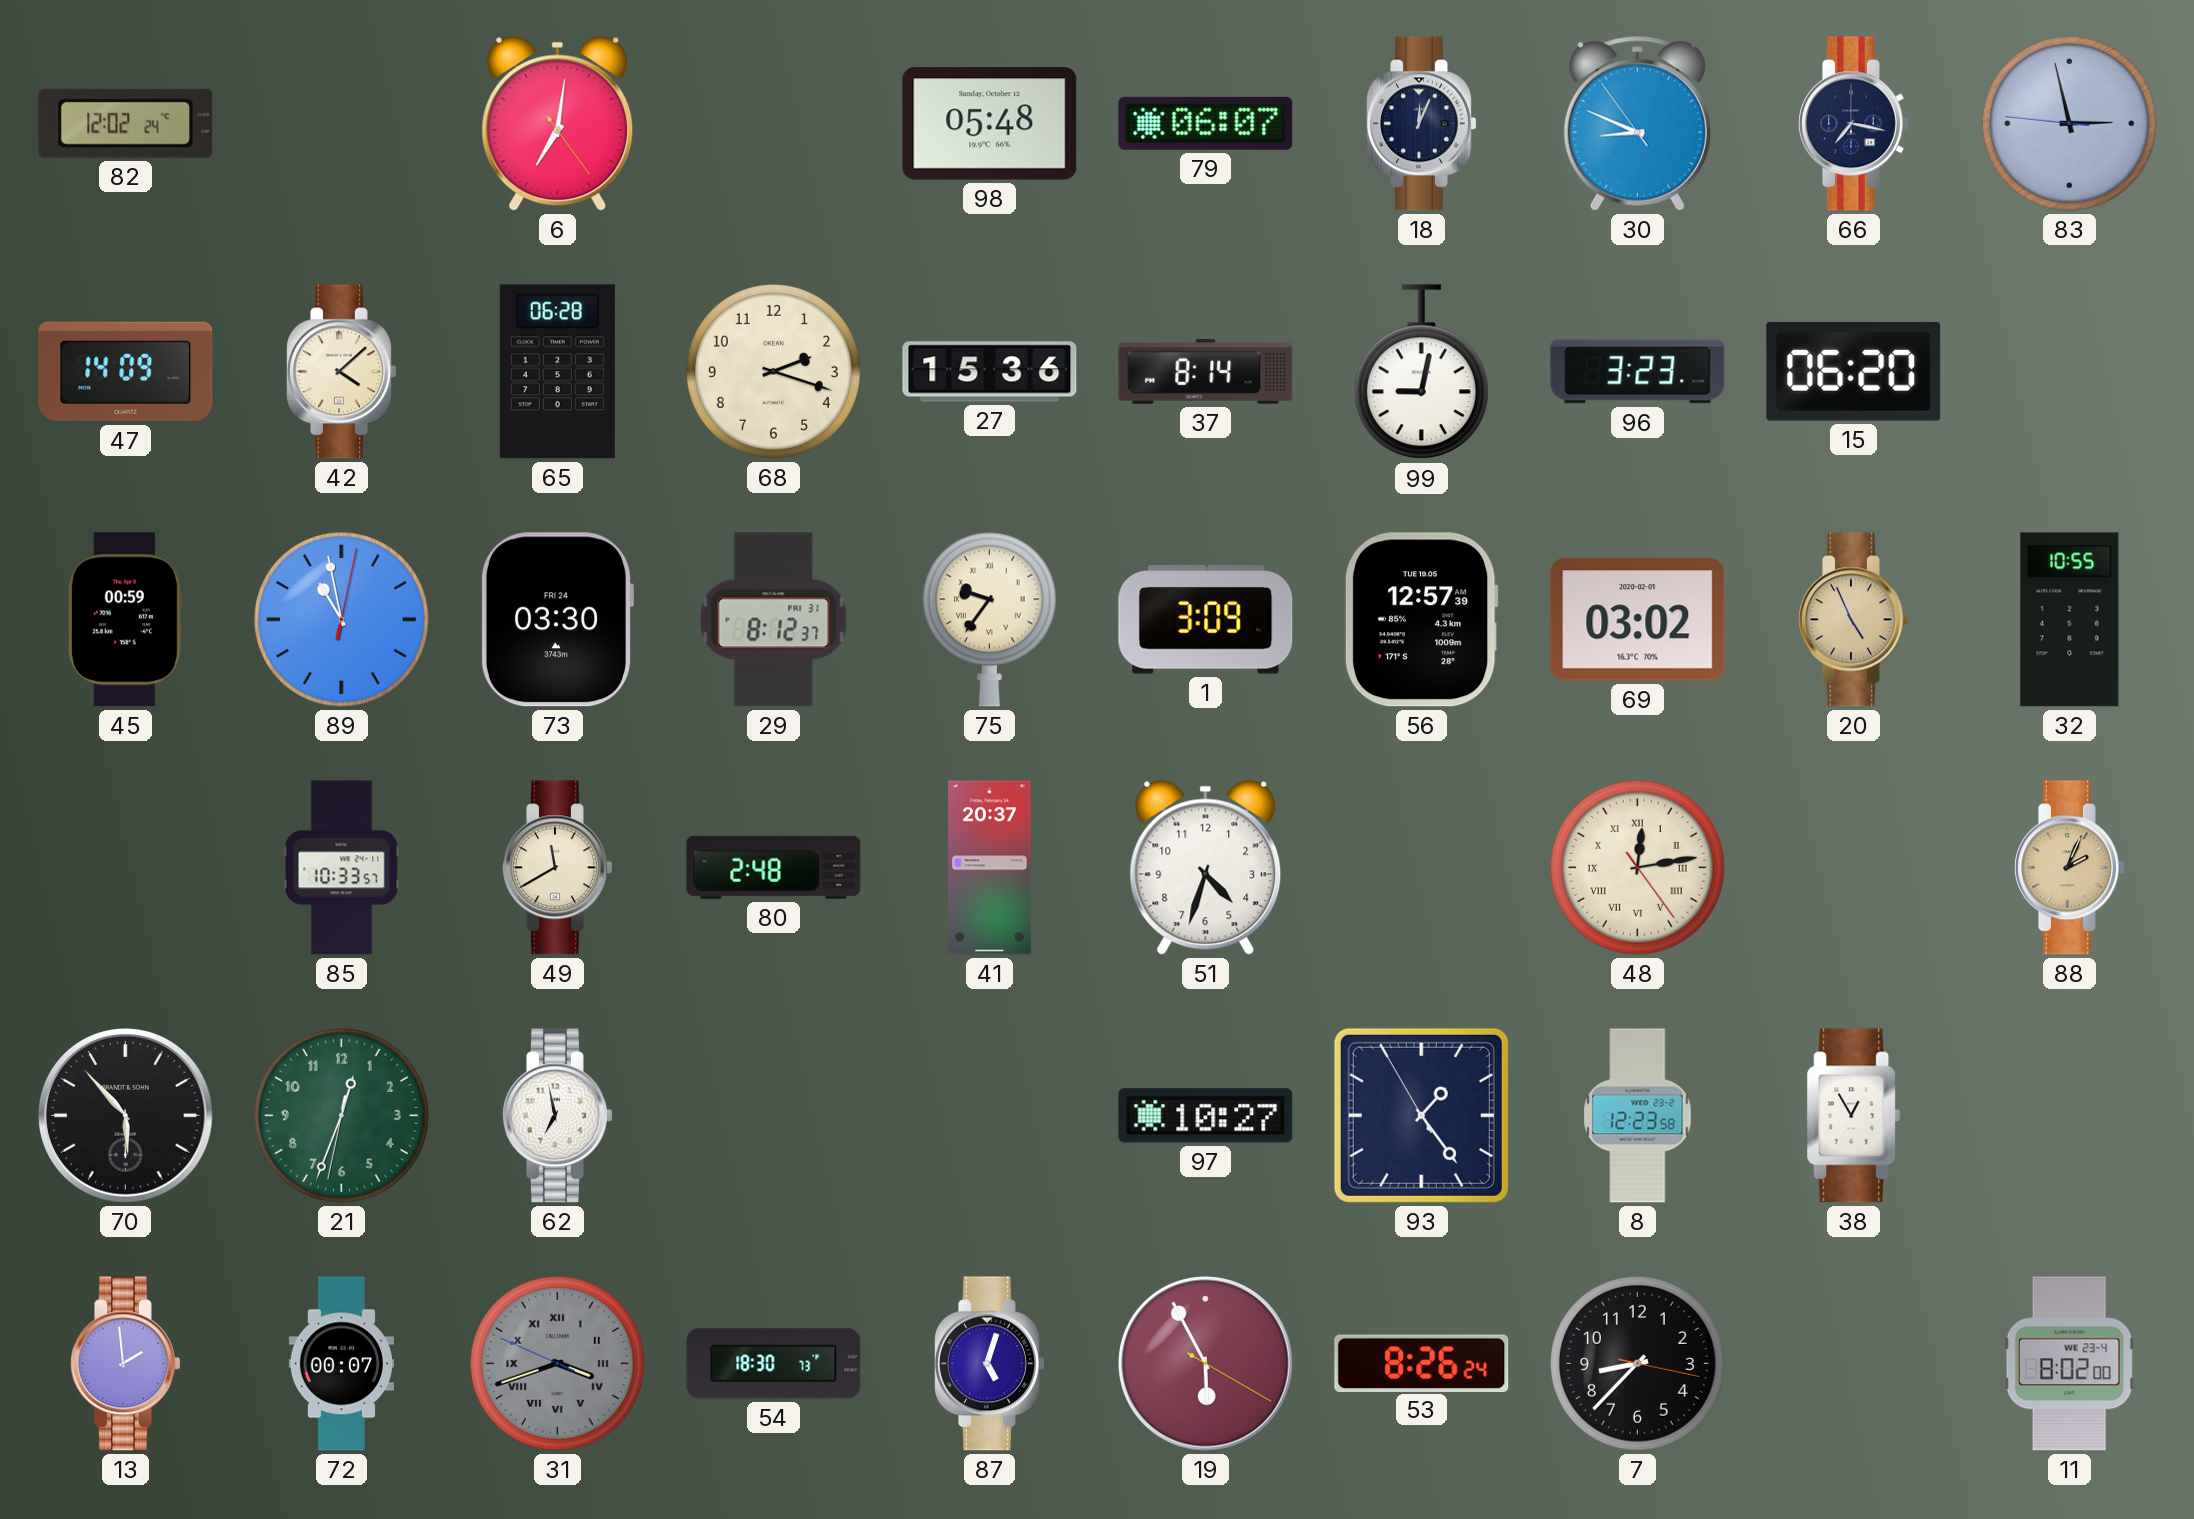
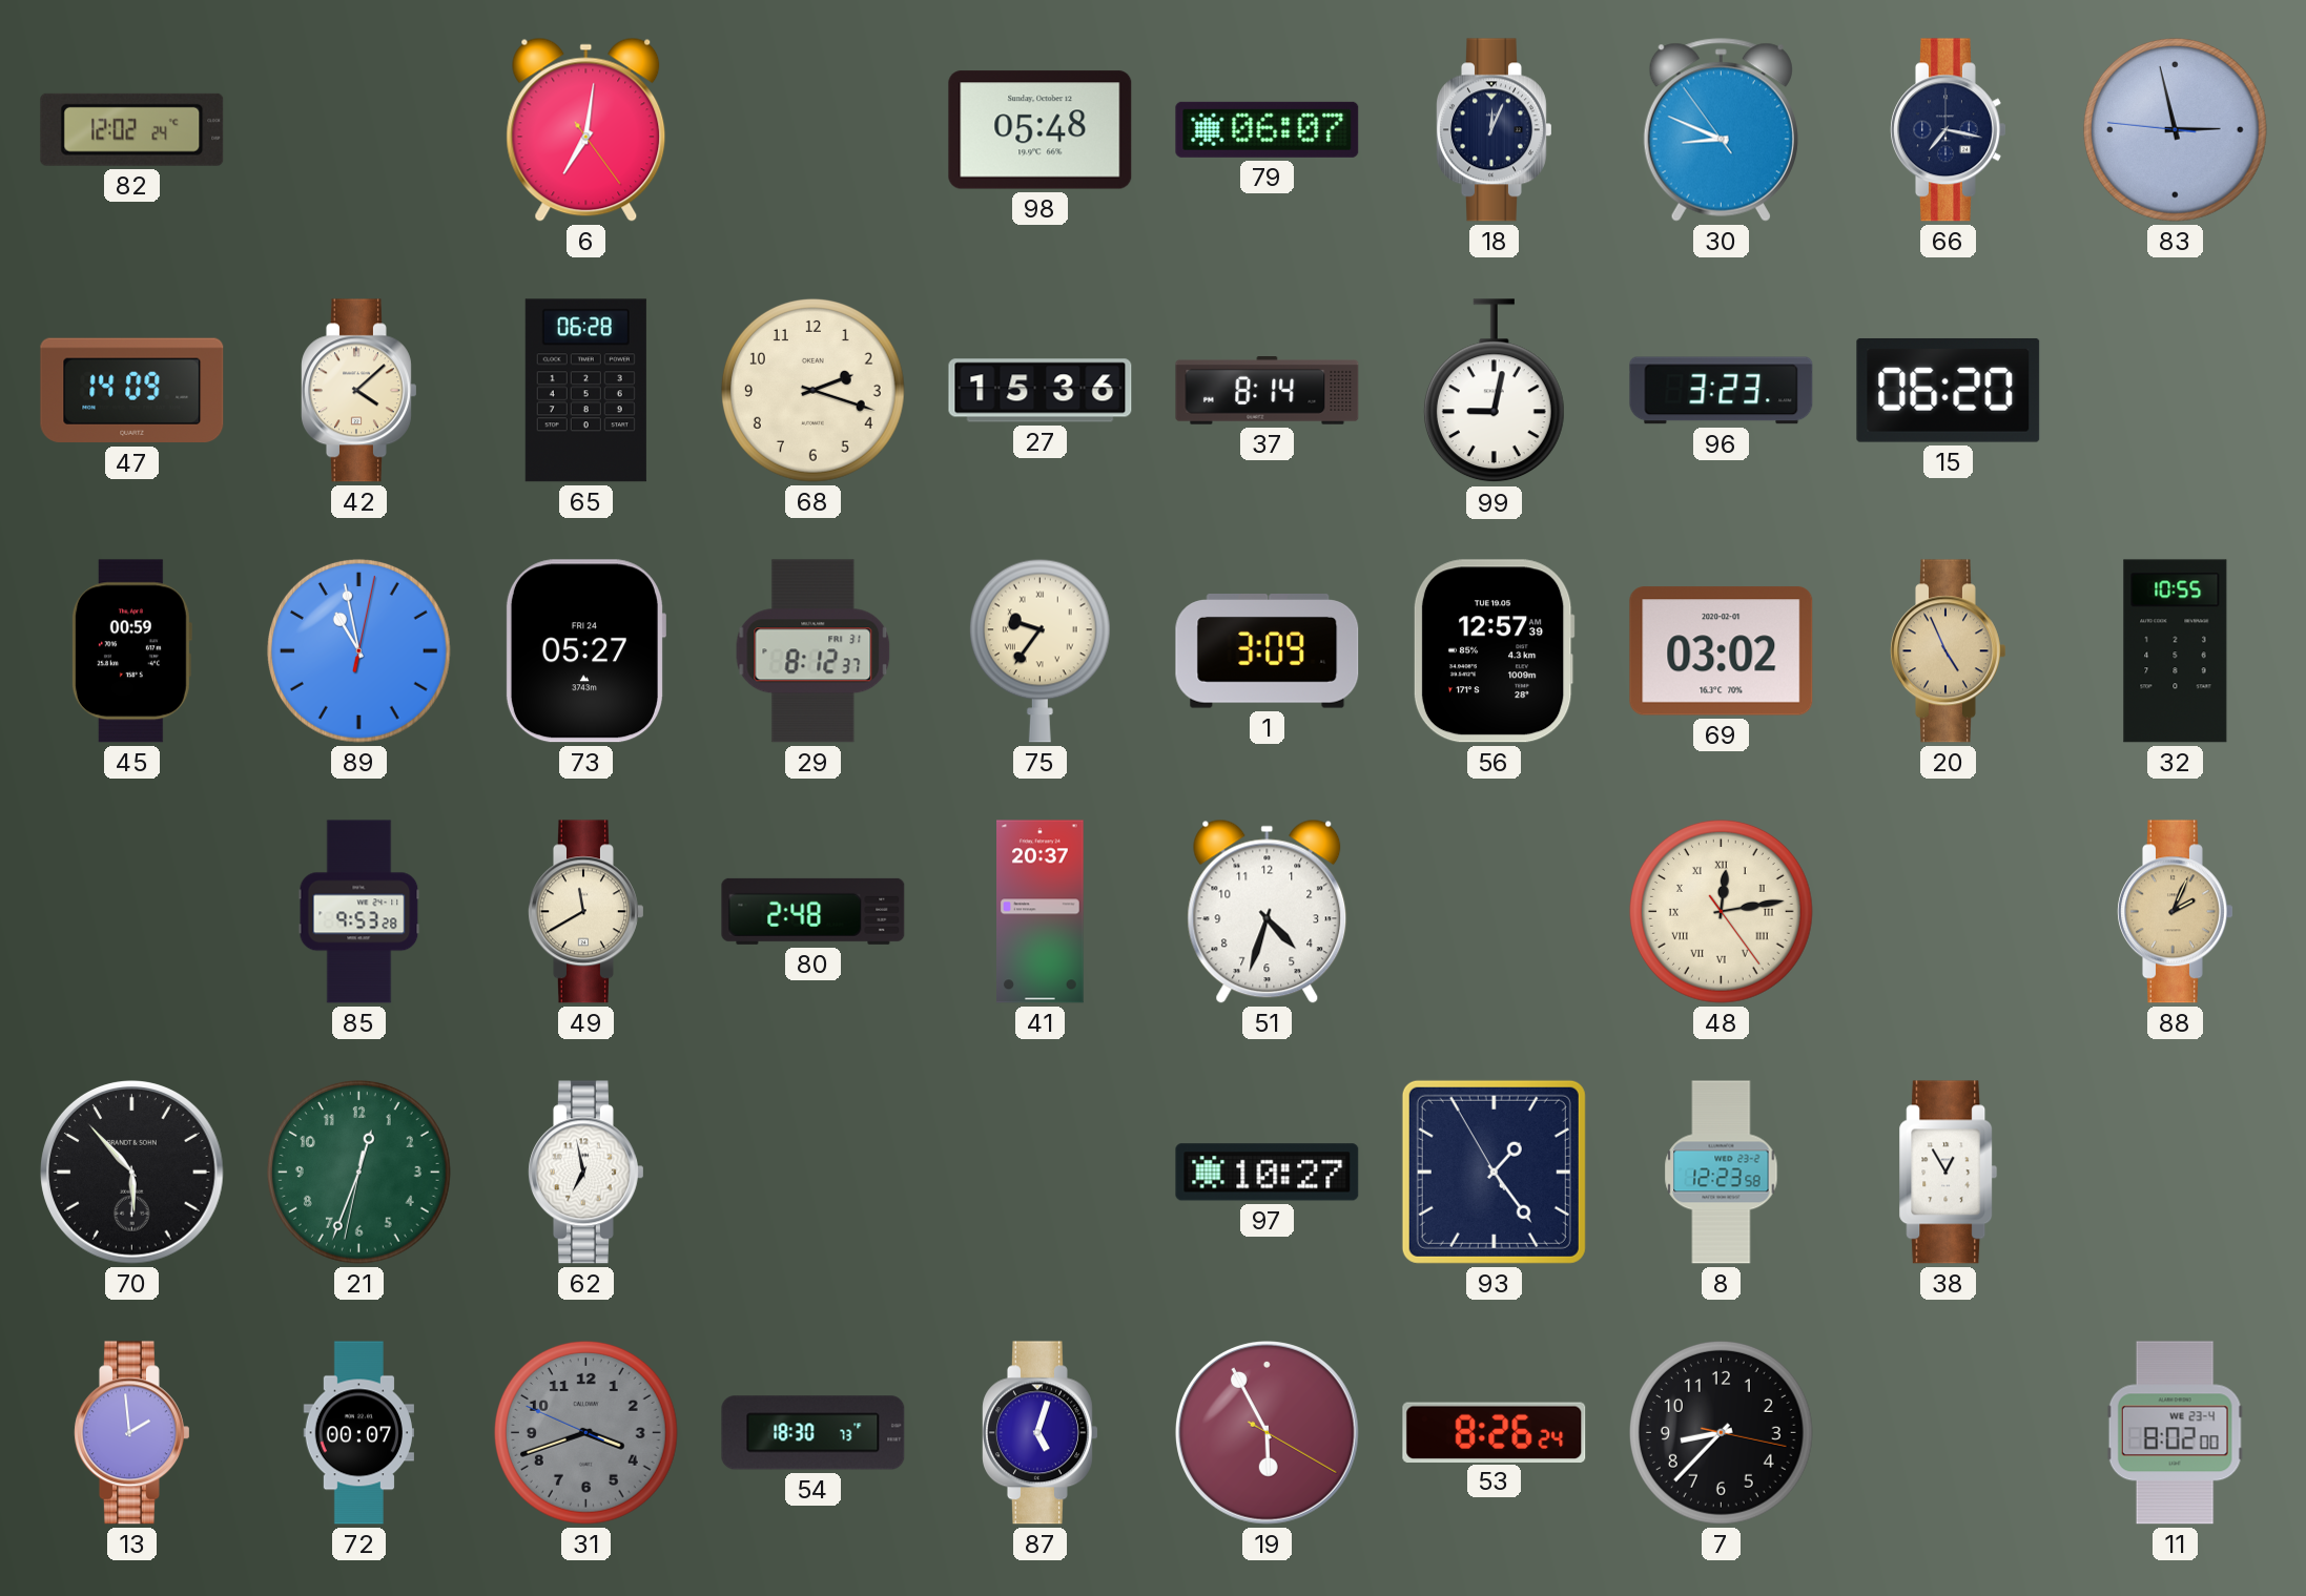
73: 03:30 -> 05:27 (584, 651)
85: 10:33 -> 9:53 (359, 912)
31 numerals: Roman -> Arabic (585, 1432)
